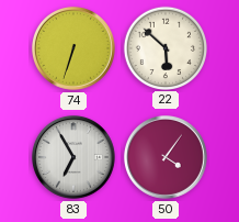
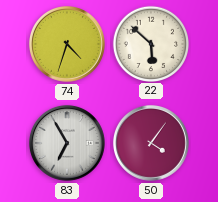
74: 6:33 -> 4:33 (67, 44)
